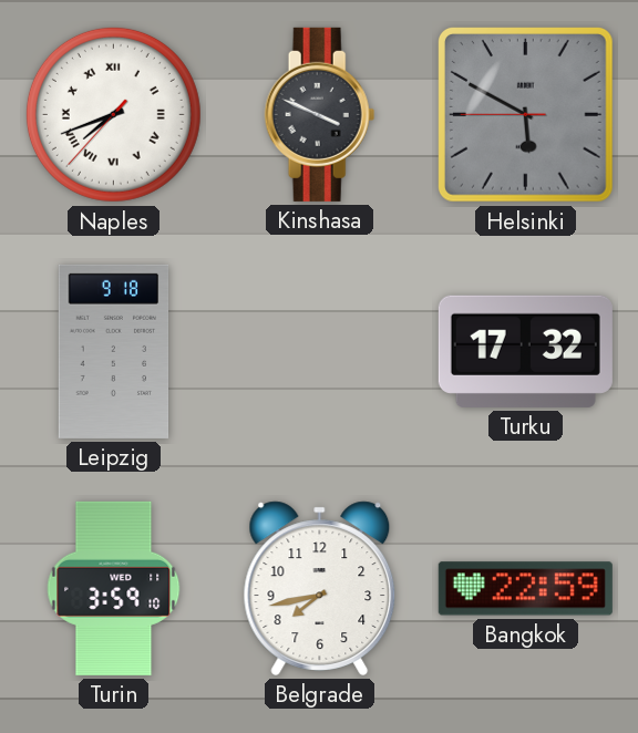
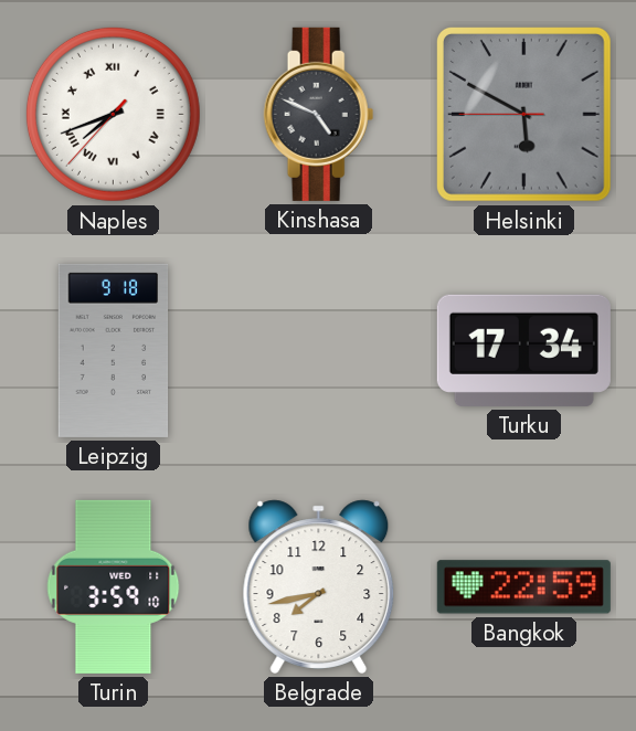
Kinshasa: 3:49 -> 4:49 (319, 114)
Turku: 17:32 -> 17:34 (523, 350)
